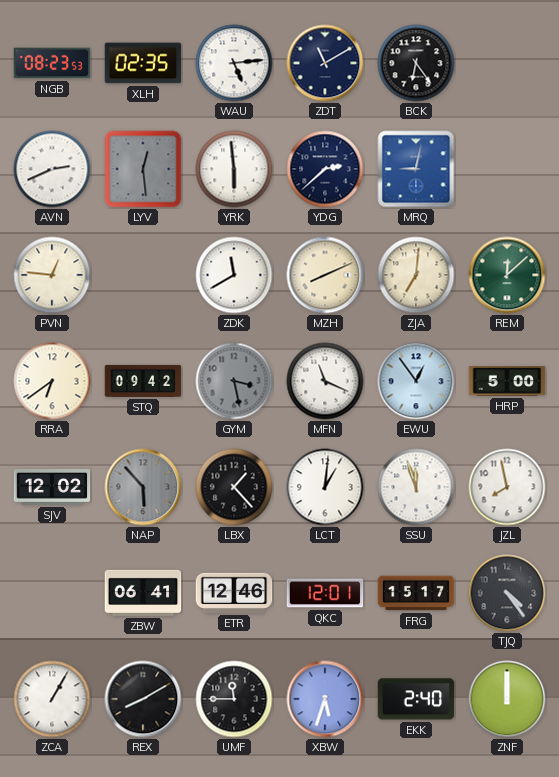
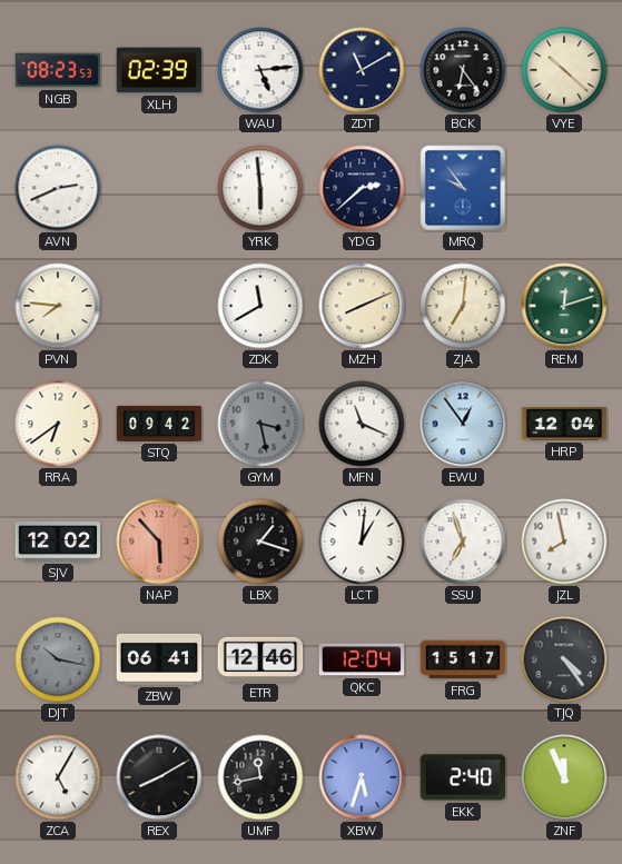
XLH: 02:35 -> 02:39 (159, 70)
VYE: none -> 10:22 (564, 70)
LYV: 12:29 -> none (143, 169)
MRQ: 9:02 -> 9:54 (463, 188)
PVN: 12:46 -> 7:46 (58, 306)
REM: 12:08 -> 12:12 (564, 306)
HRP: 5:00 -> 12:04 (564, 425)
NAP dial: grey -> salmon (159, 542)
LBX: 1:23 -> 1:18 (260, 542)
SSU: 11:57 -> 6:57 (463, 542)
DJT: none -> 10:17 (58, 659)
QKC: 12:01 -> 12:04 (362, 659)
ZCA: 1:05 -> 5:05 (58, 777)
UMF: 11:45 -> 11:43 (260, 777)
ZNF: 12:00 -> 11:56 (564, 777)
